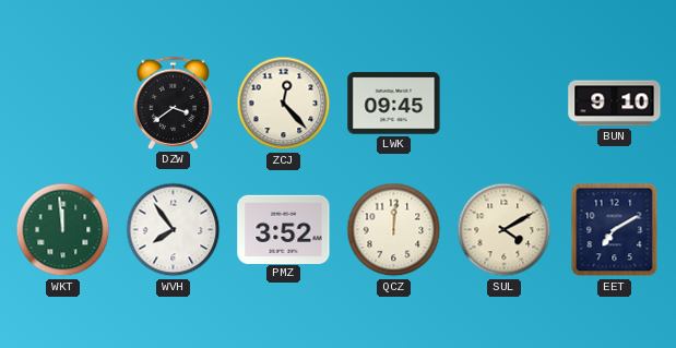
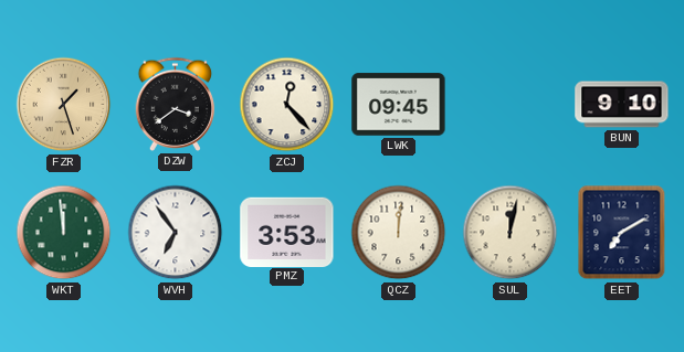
FZR: none -> 1:27 (64, 105)
WVH: 7:54 -> 6:54 (176, 233)
PMZ: 3:52 -> 3:53 (287, 232)
SUL: 4:10 -> 12:02 (511, 233)
